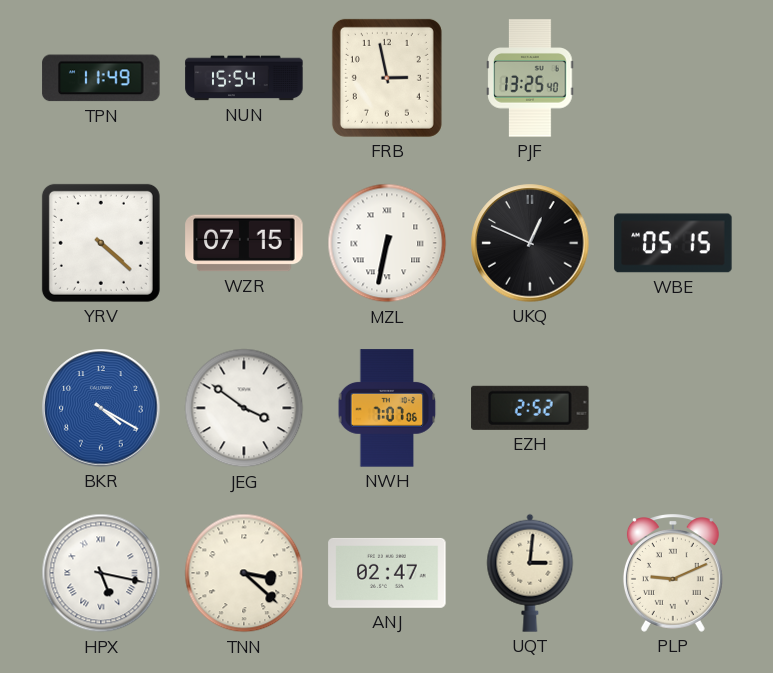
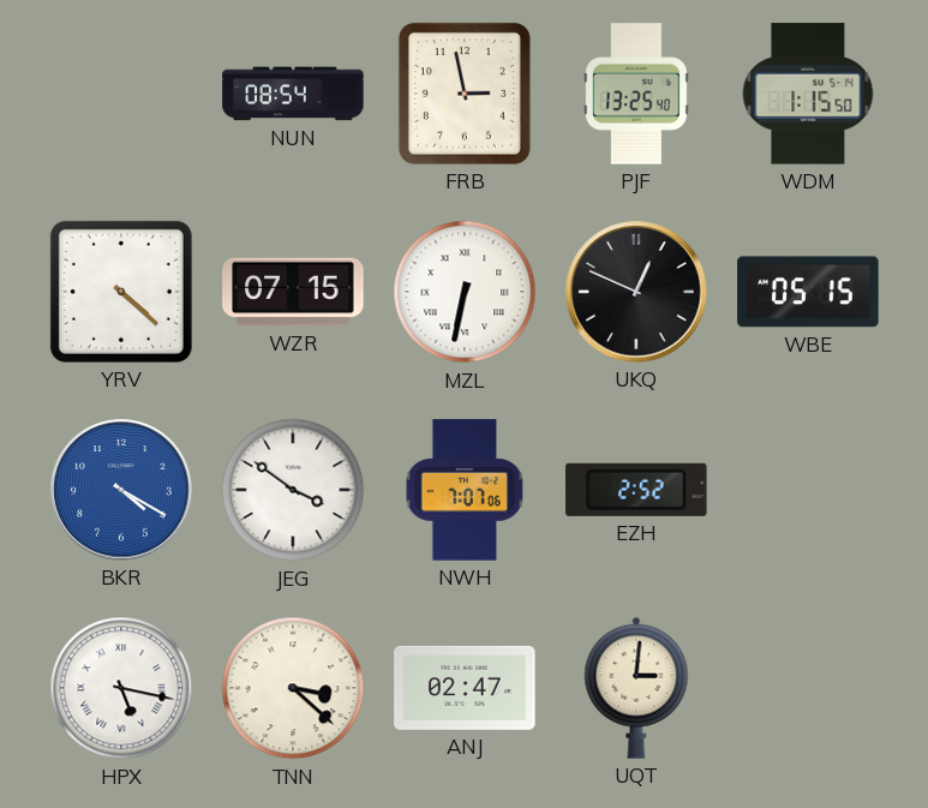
TPN: 11:49 -> none (101, 78)
NUN: 15:54 -> 08:54 (293, 94)
WDM: none -> 1:15 (808, 94)
PLP: 9:11 -> none (673, 573)
